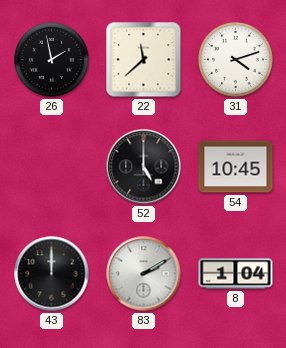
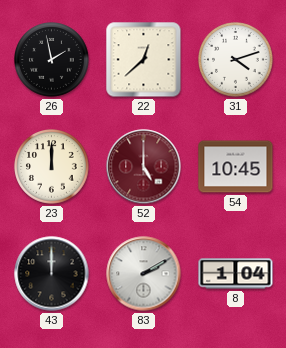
22: 11:38 -> 12:38 (144, 60)
23: none -> 12:00 (52, 167)
52 dial: black -> burgundy (144, 167)
